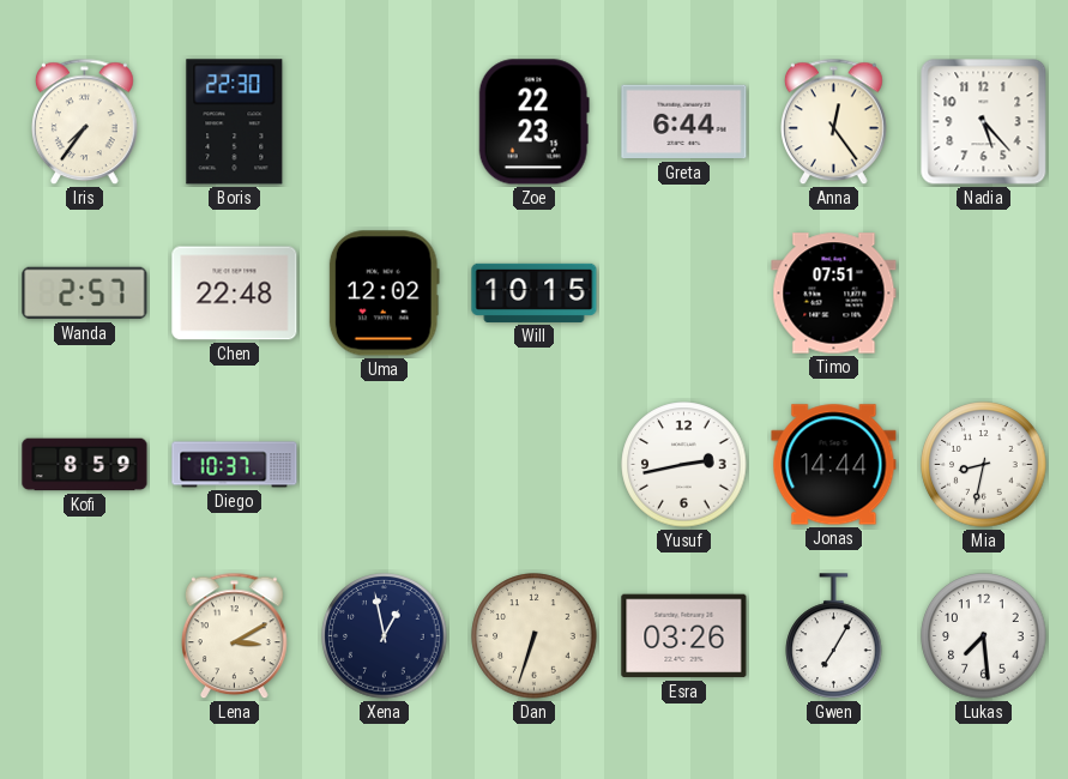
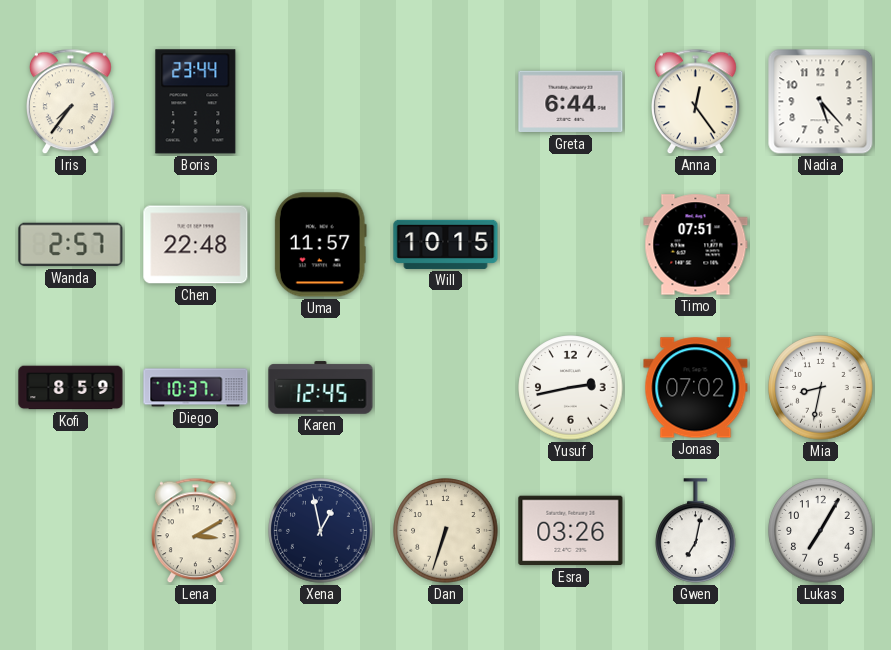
Boris: 22:30 -> 23:44 (196, 102)
Zoe: 22:23 -> none (533, 122)
Uma: 12:02 -> 11:57 (320, 245)
Karen: none -> 12:45 (321, 388)
Jonas: 14:44 -> 07:02 (696, 388)
Gwen: 7:05 -> 7:02 (696, 531)
Lukas: 7:29 -> 7:05 (821, 531)
